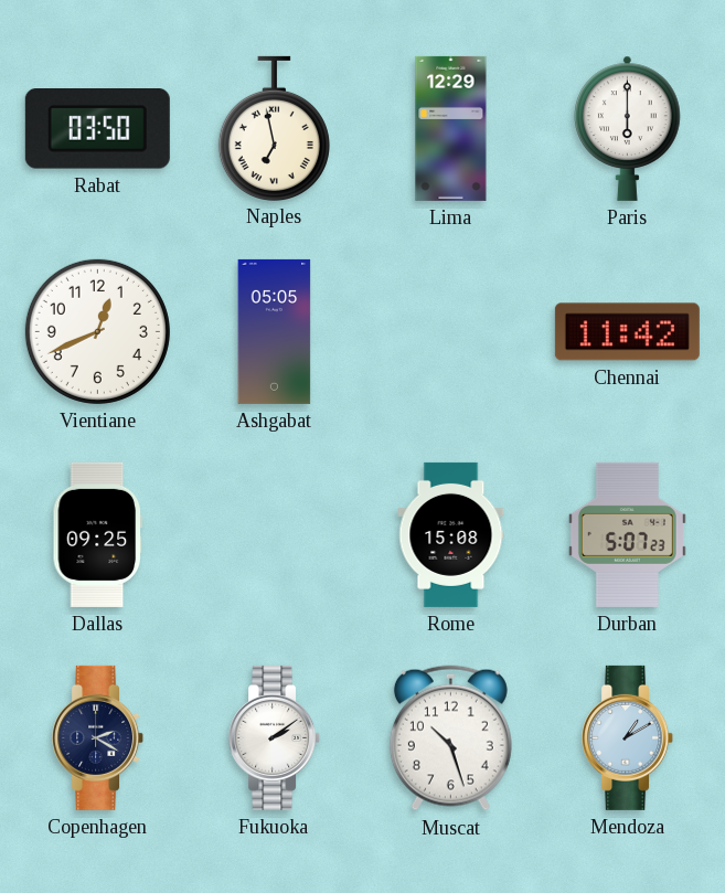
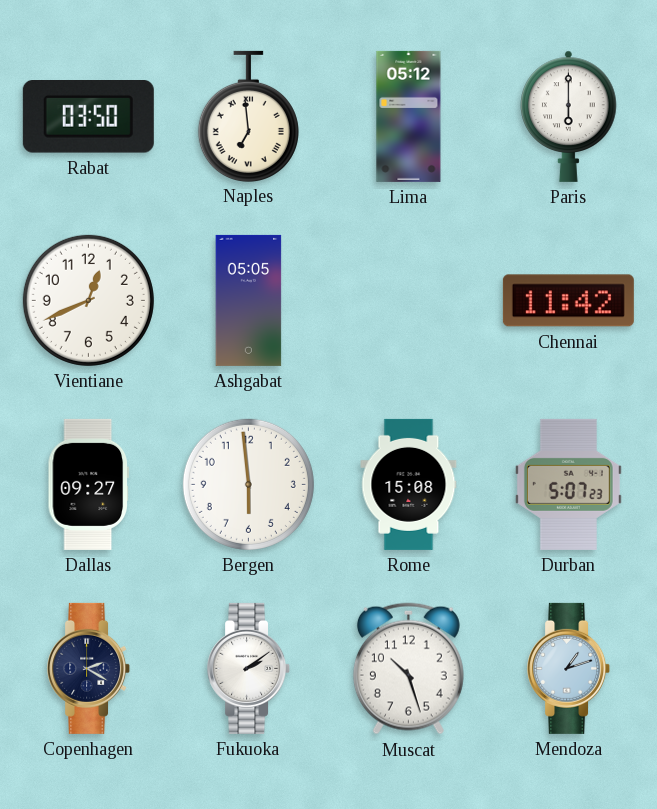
Naples: 6:58 -> 6:59 (248, 116)
Lima: 12:29 -> 05:12 (409, 116)
Dallas: 09:25 -> 09:27 (88, 484)
Bergen: none -> 5:59 (248, 484)
Mendoza: 1:10 -> 1:12 (569, 668)
